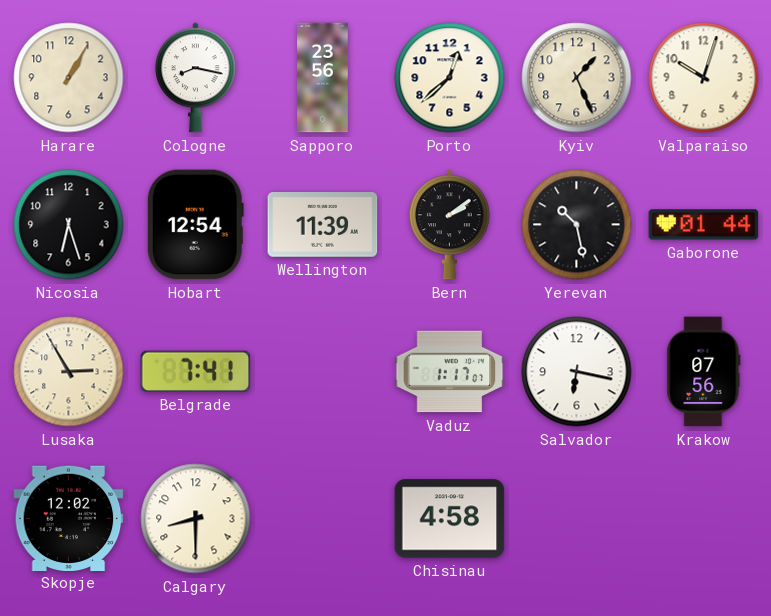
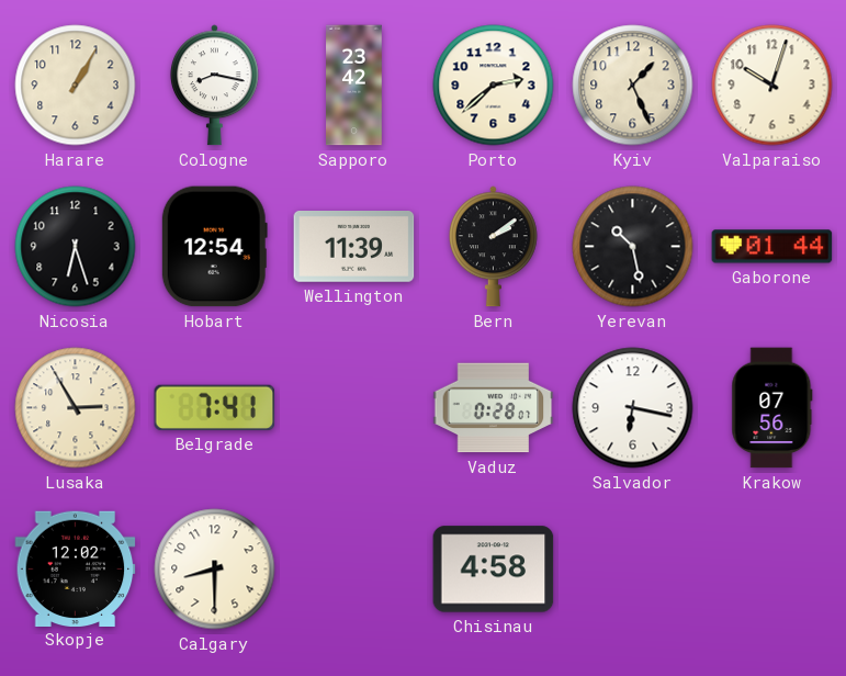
Sapporo: 23:56 -> 23:42 (354, 86)
Porto: 12:38 -> 2:38 (494, 86)
Vaduz: 1:17 -> 0:28 (494, 408)
